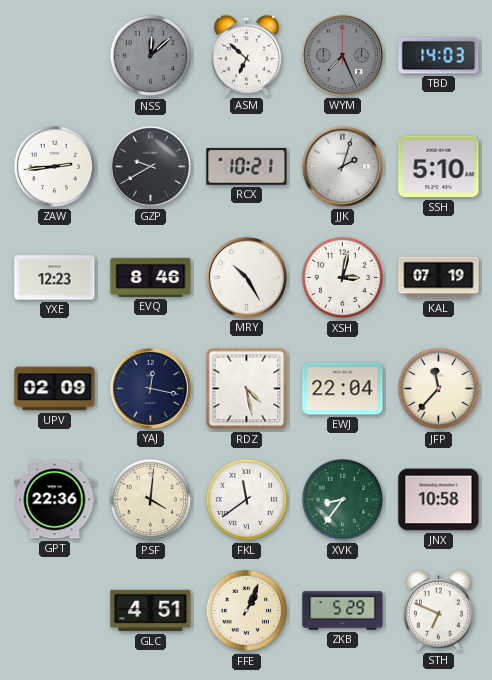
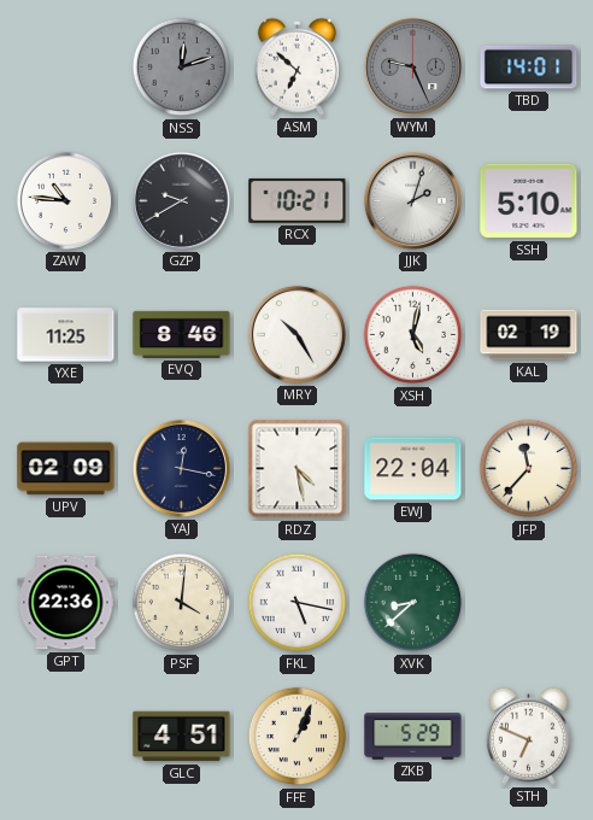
NSS: 12:08 -> 12:12 (182, 68)
WYM: 7:26 -> 9:26 (412, 66)
TBD: 14:03 -> 14:01 (529, 68)
ZAW: 2:44 -> 10:46 (65, 200)
YXE: 12:23 -> 11:25 (66, 335)
XSH: 3:02 -> 5:02 (413, 335)
KAL: 07:19 -> 02:19 (529, 335)
FKL: 11:39 -> 5:17 (298, 603)
XVK: 8:36 -> 8:38 (413, 603)
JNX: 10:58 -> none (439, 500)
